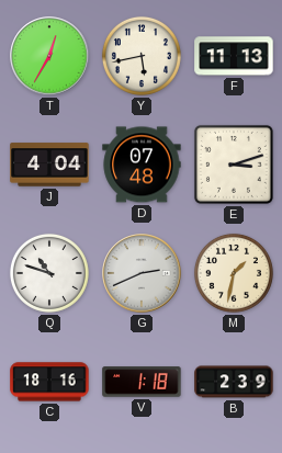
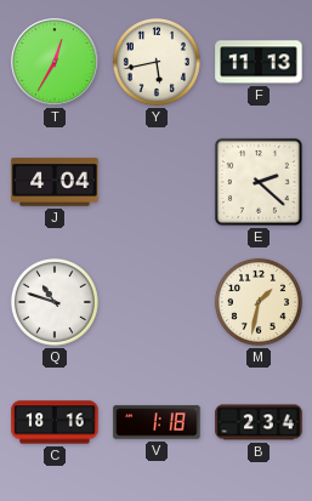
D: 07:48 -> none (142, 165)
E: 3:12 -> 2:22 (259, 182)
G: 2:41 -> none (142, 273)
B: 2:39 -> 2:34 (259, 422)
